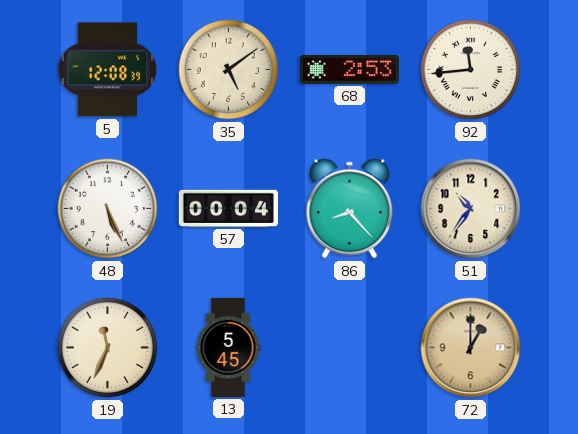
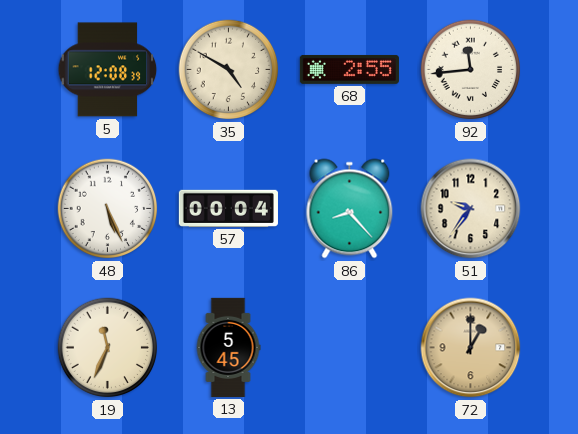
35: 5:09 -> 4:50 (229, 70)
68: 2:53 -> 2:55 (349, 69)
51: 10:36 -> 9:36 (471, 209)
